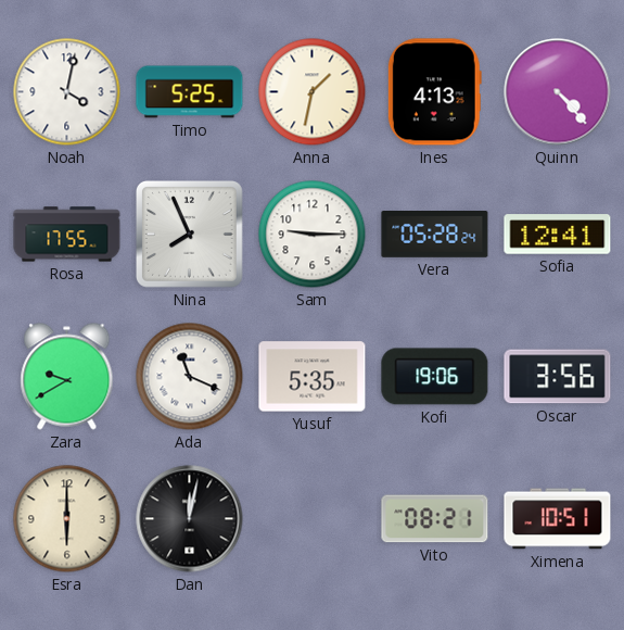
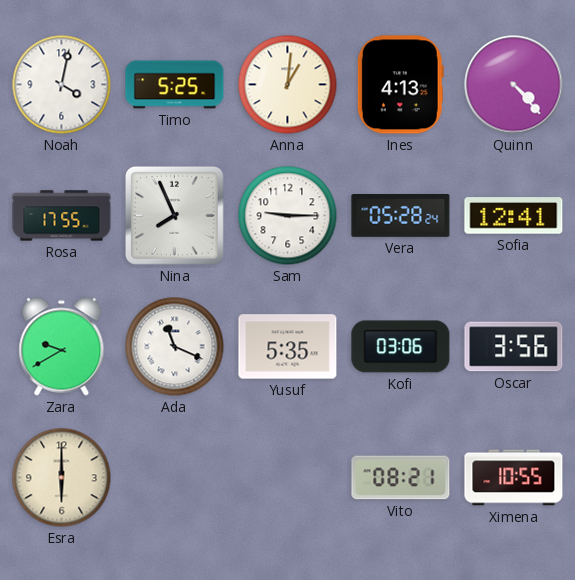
Anna: 1:32 -> 1:01 (288, 85)
Kofi: 19:06 -> 03:06 (401, 347)
Dan: 12:02 -> none (190, 519)
Ximena: 10:51 -> 10:55 (514, 478)
